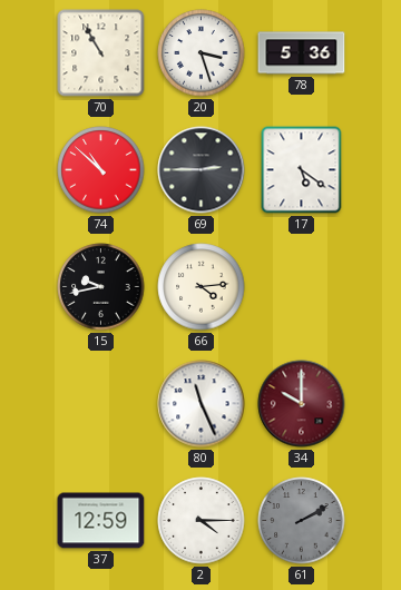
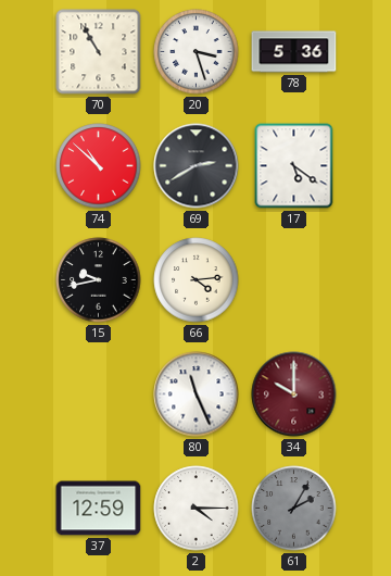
69: 2:45 -> 2:40 (197, 166)
61: 2:10 -> 2:05 (294, 509)
